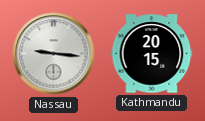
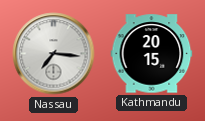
Nassau: 9:16 -> 7:16 (54, 54)
